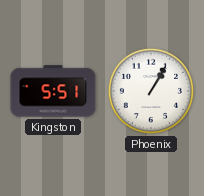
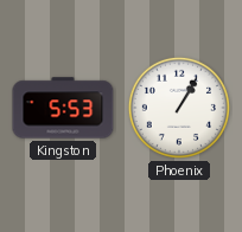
Kingston: 5:51 -> 5:53 (63, 108)
